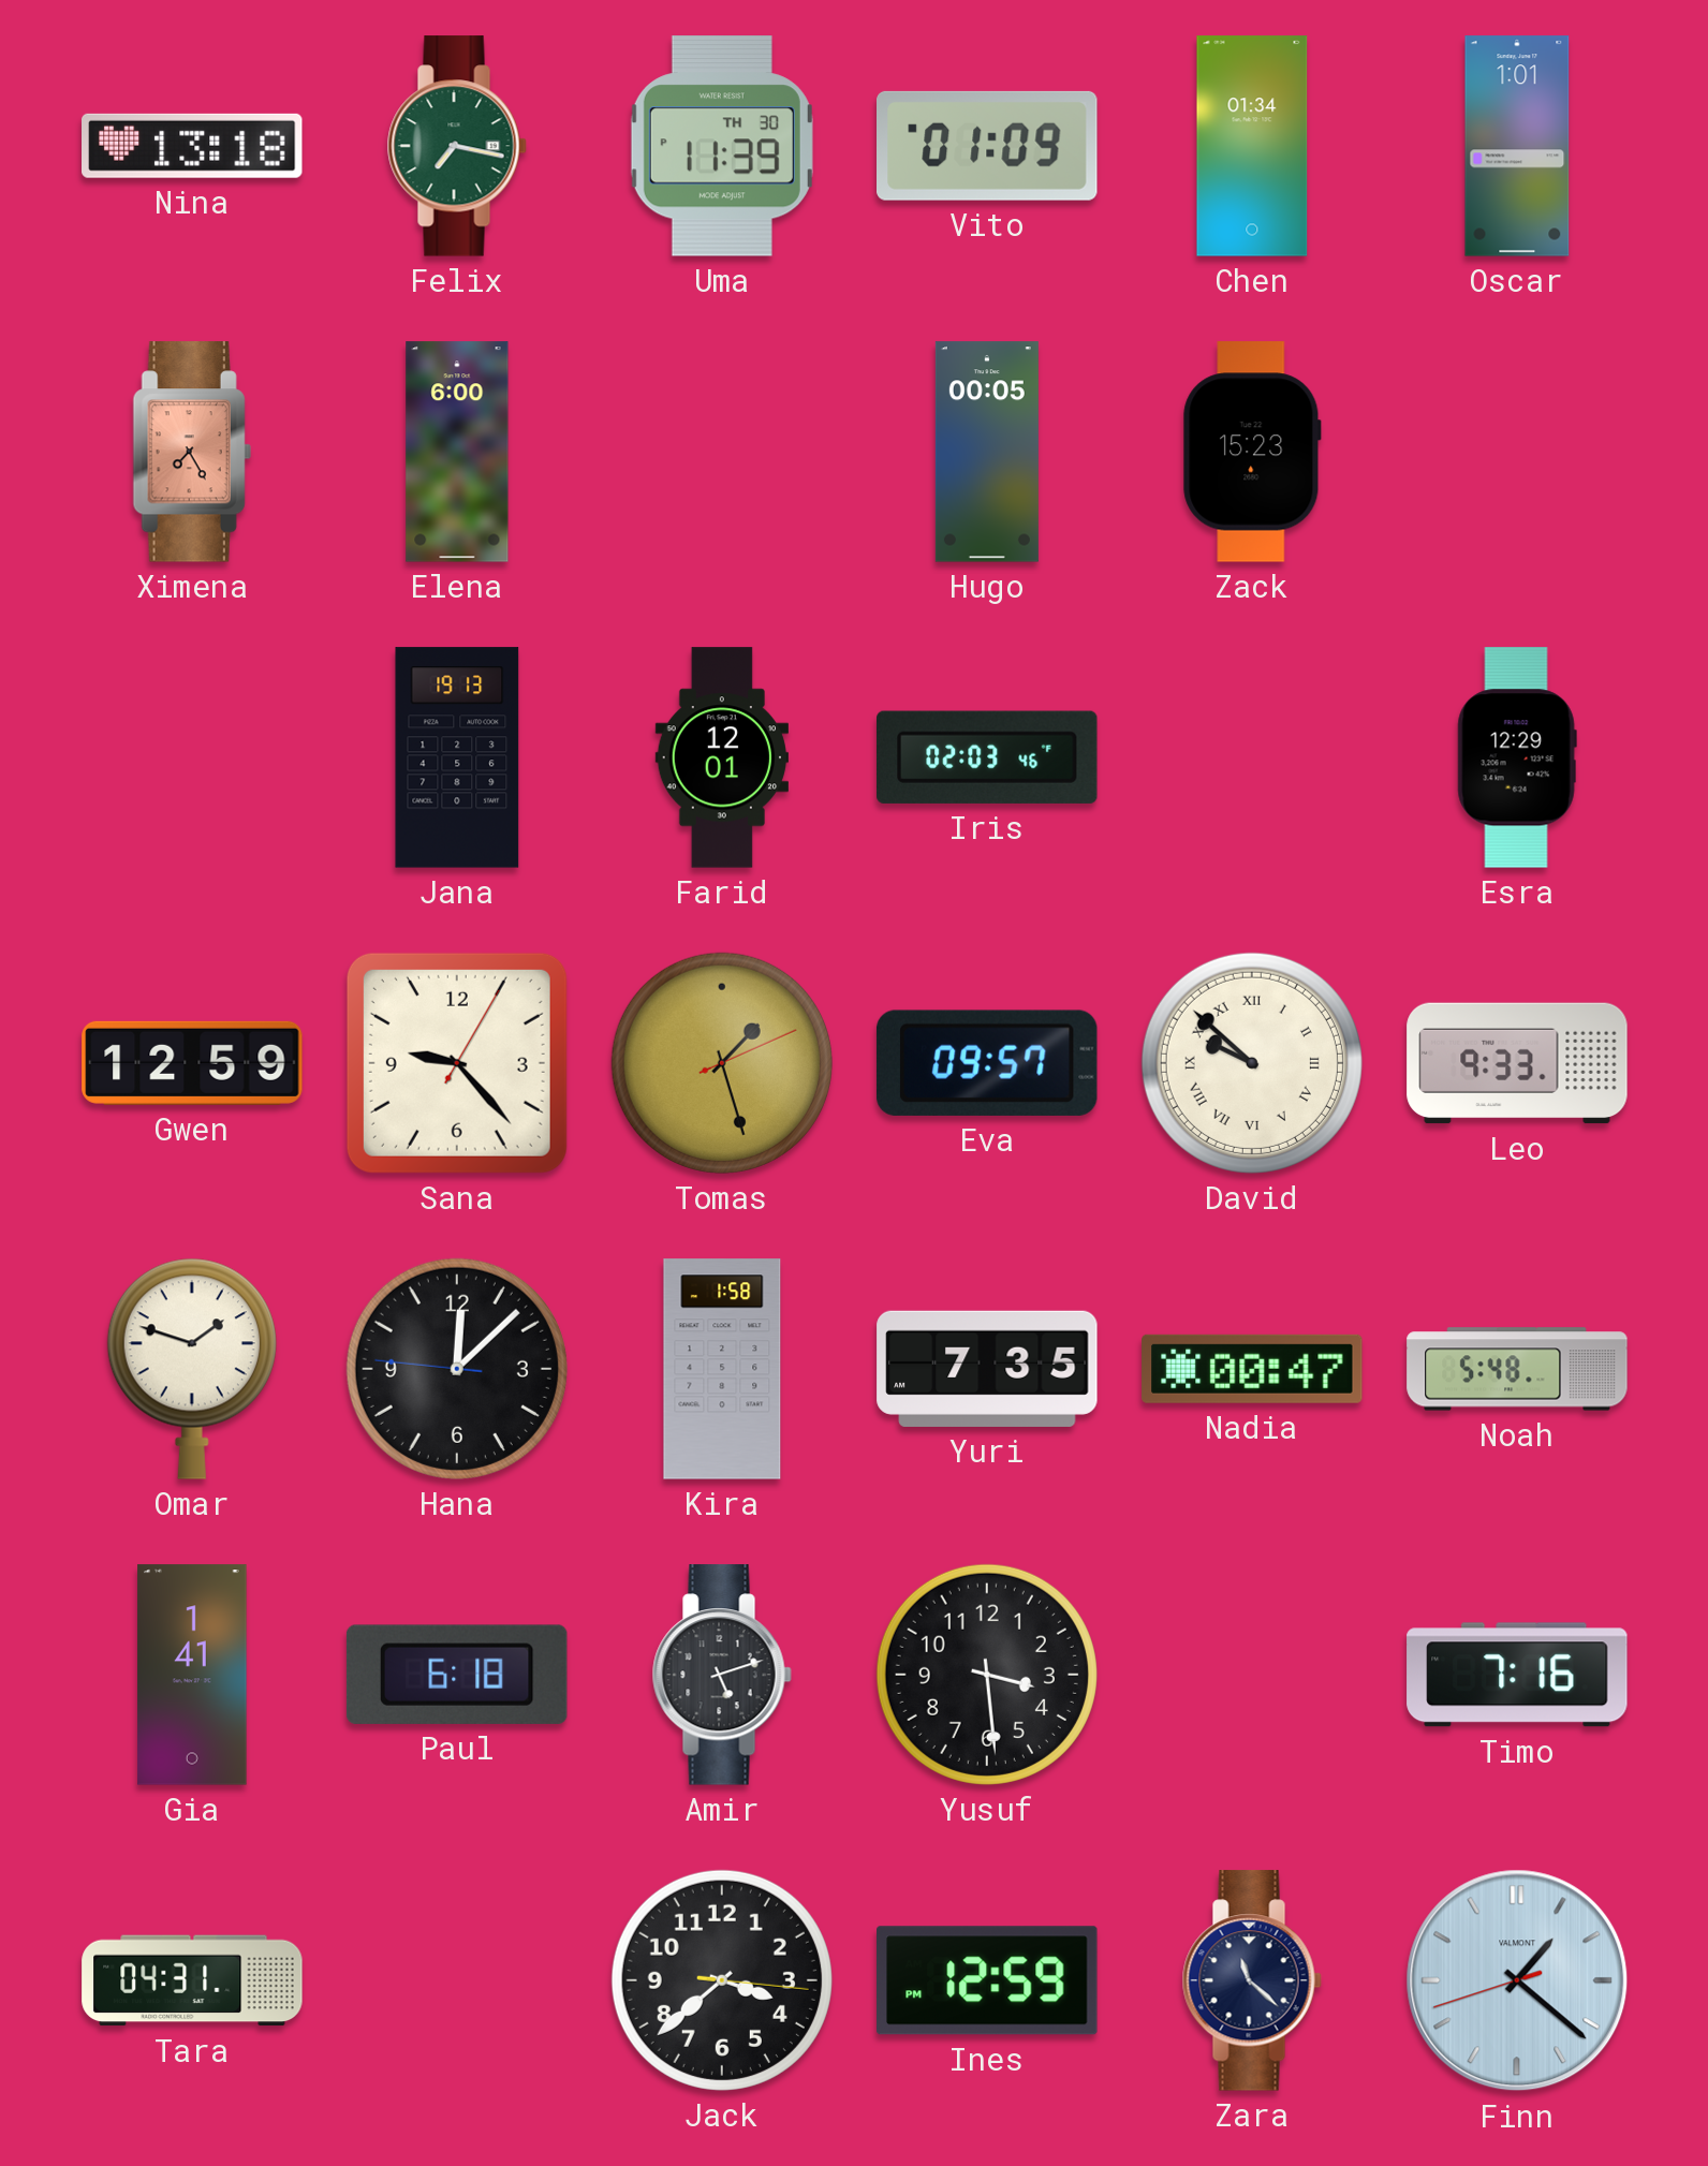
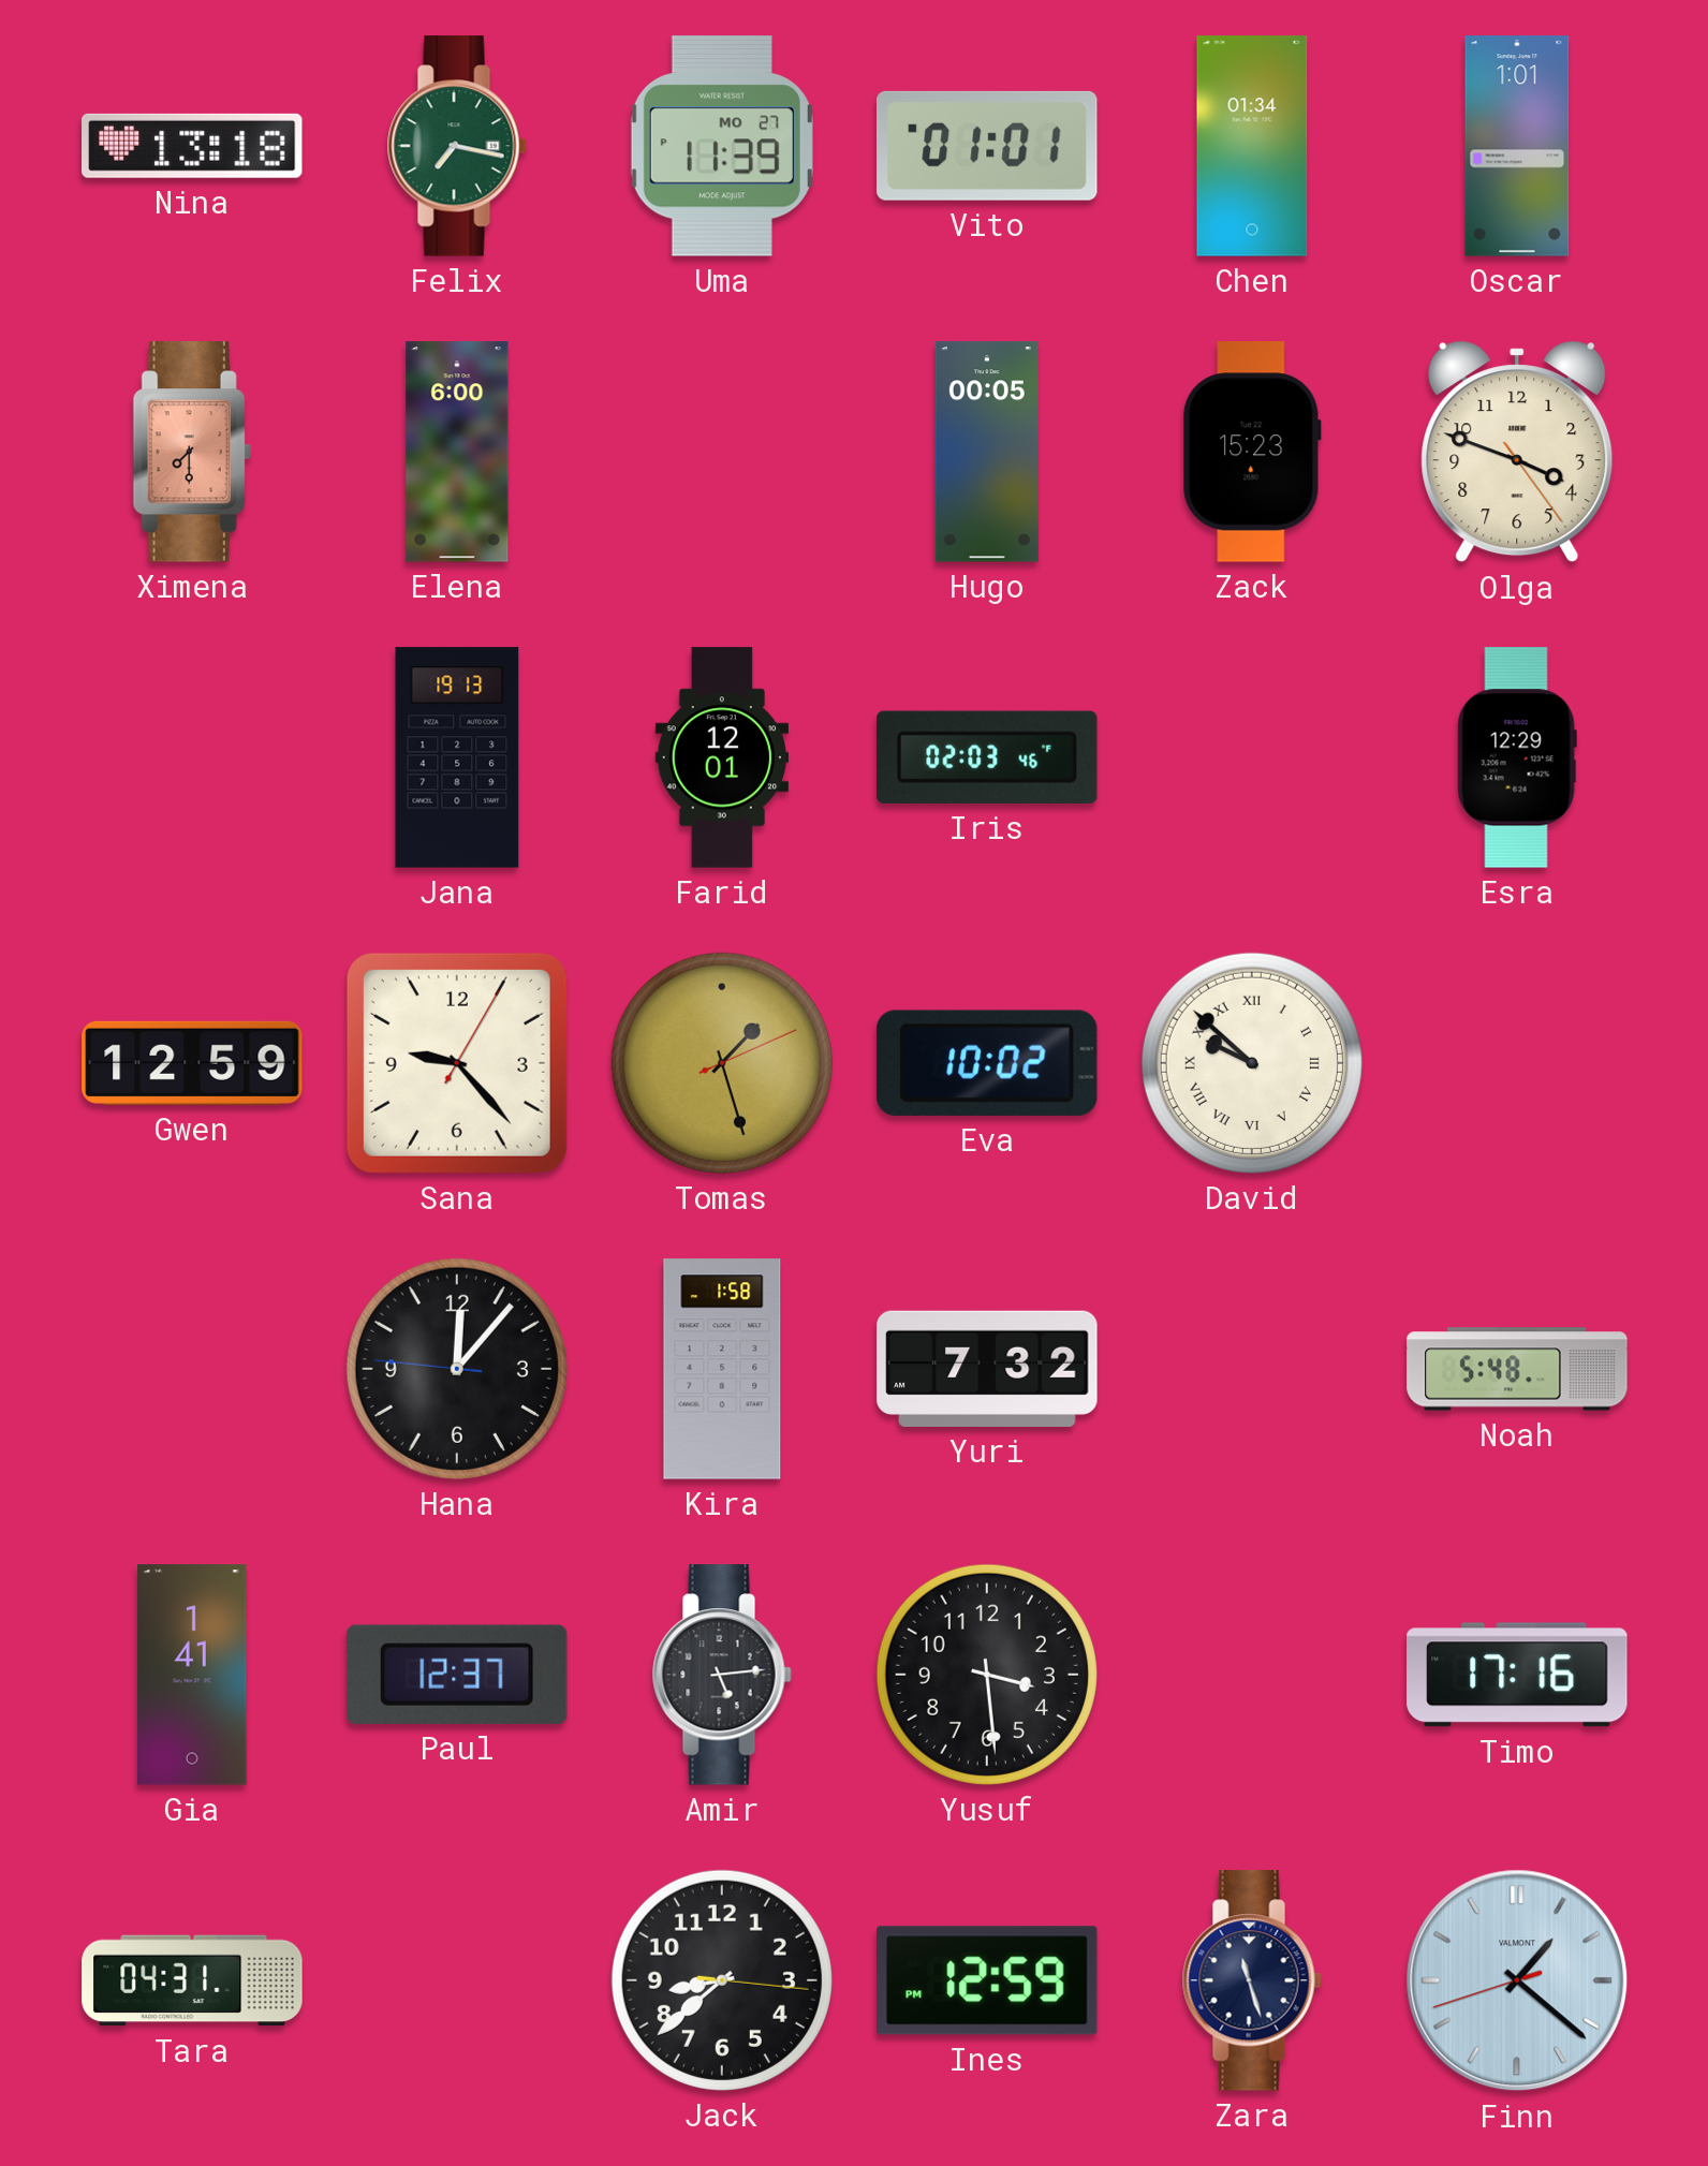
Uma date: TH 30 -> MO 27 (722, 146)
Vito: 01:09 -> 01:01 (988, 146)
Ximena: 7:25 -> 7:30 (192, 452)
Olga: none -> 3:48 (1517, 452)
Eva: 09:57 -> 10:02 (987, 1063)
Leo: 9:33 -> none (1517, 1063)
Omar: 1:48 -> none (192, 1369)
Hana: 12:07 -> 12:06 (457, 1369)
Yuri: 7:35 -> 7:32 (987, 1369)
Nadia: 00:47 -> none (1252, 1369)
Paul: 6:18 -> 12:37 (457, 1675)
Amir: 5:12 -> 5:14 (722, 1675)
Timo: 7:16 -> 17:16 (1517, 1675)
Jack: 3:38 -> 8:38 (722, 1980)
Zara: 11:22 -> 11:27 (1252, 1980)
